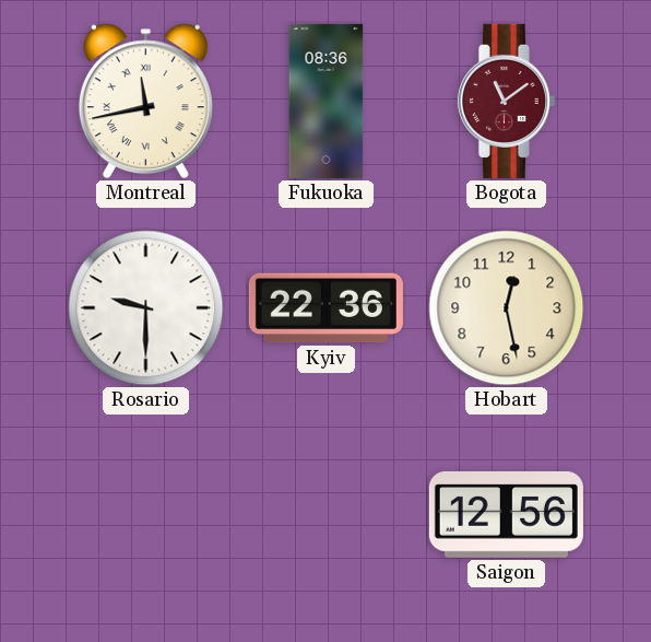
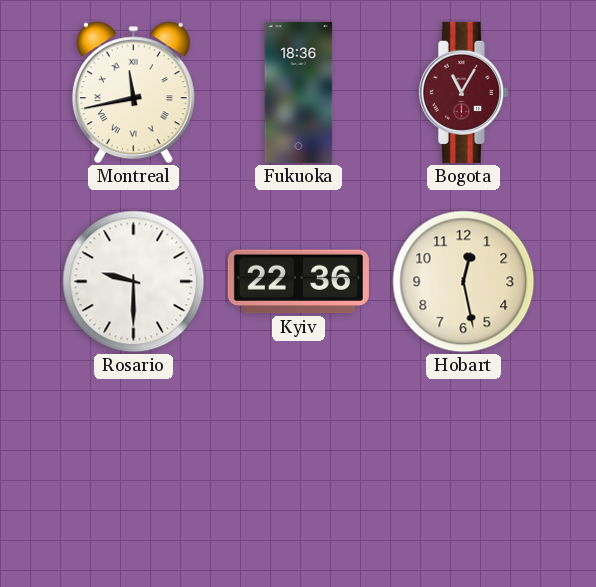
Fukuoka: 08:36 -> 18:36 (299, 92)
Bogota: 11:09 -> 11:05 (463, 92)
Saigon: 12:56 -> none (506, 514)
